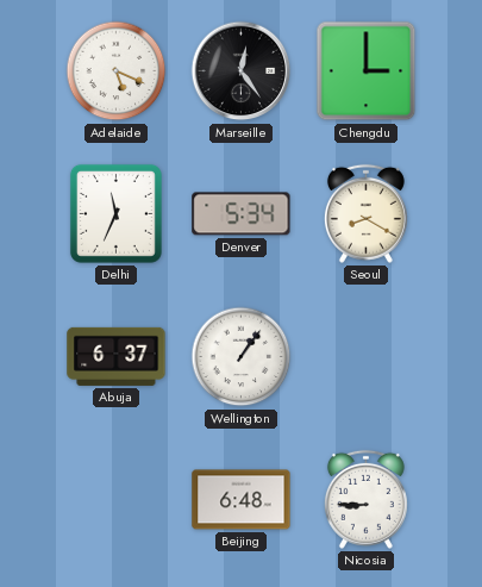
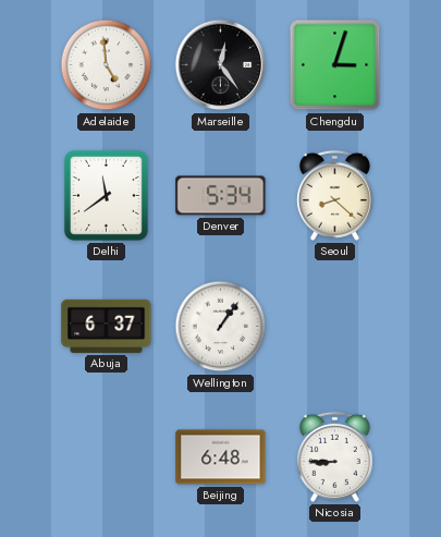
Adelaide: 5:19 -> 4:59 (107, 65)
Chengdu: 3:00 -> 3:03 (335, 65)
Delhi: 11:34 -> 11:39 (106, 195)
Seoul: 8:20 -> 8:22 (334, 195)
